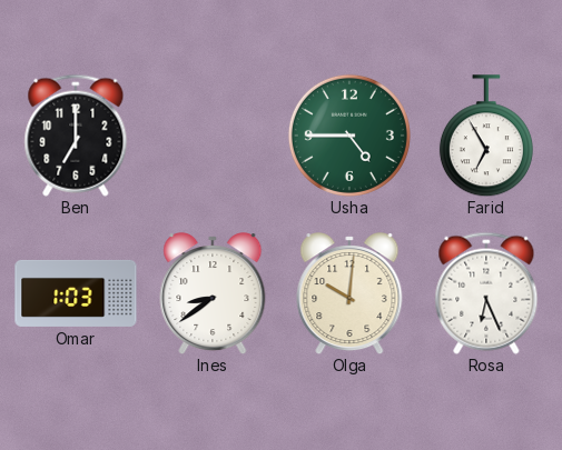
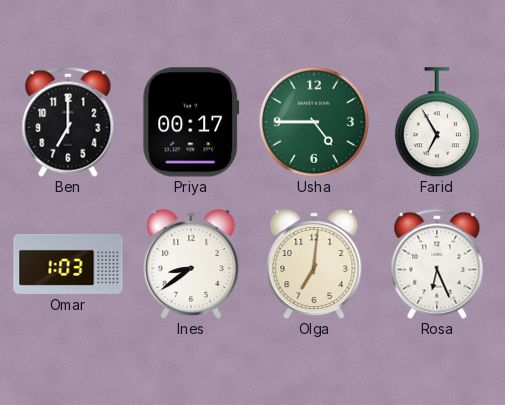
Priya: none -> 00:17 (191, 122)
Olga: 10:01 -> 7:01 (314, 264)
